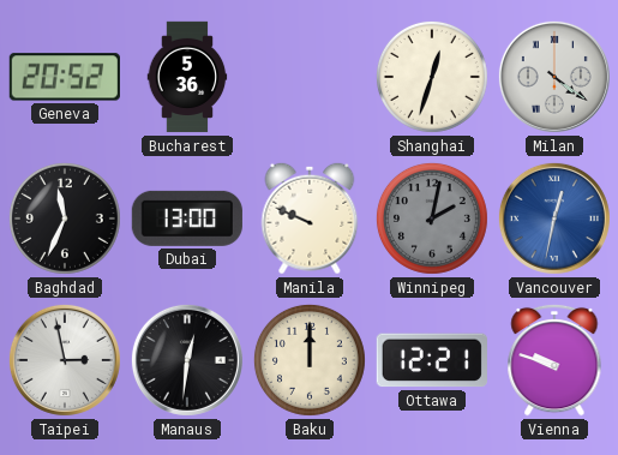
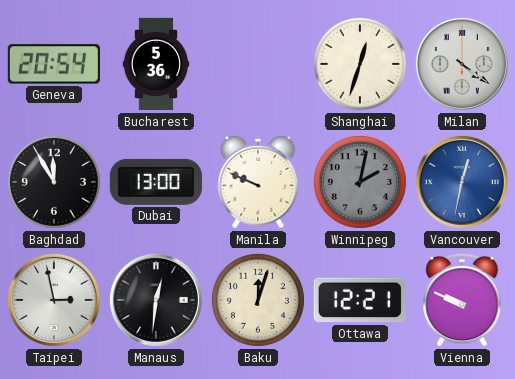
Geneva: 20:52 -> 20:54 (54, 64)
Baghdad: 11:34 -> 11:55 (54, 182)
Baku: 12:00 -> 12:03 (258, 300)
Vienna: 9:48 -> 9:49 (462, 300)
